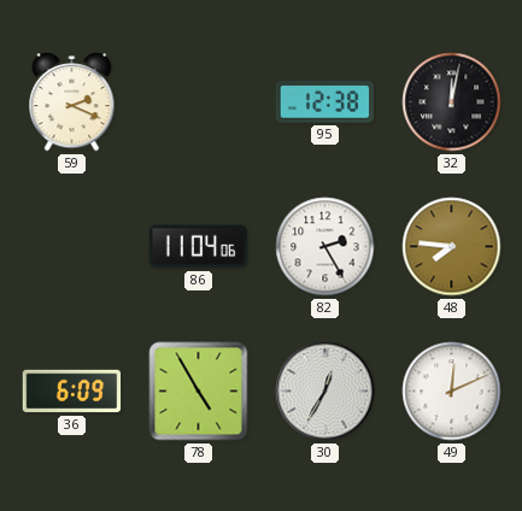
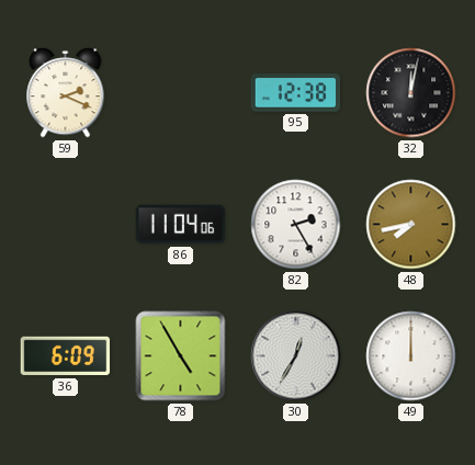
48: 7:46 -> 7:43 (411, 225)
49: 12:11 -> 12:00 (411, 356)
